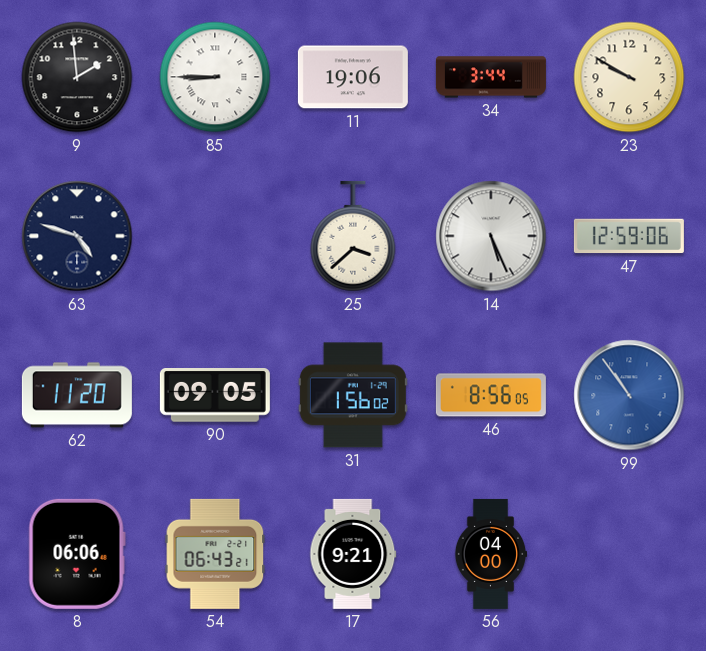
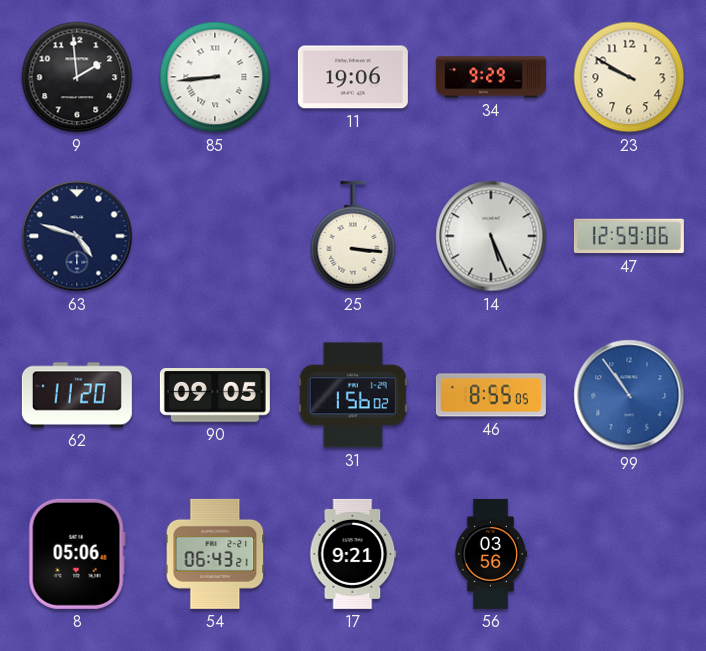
85: 8:45 -> 8:44 (215, 77)
34: 3:44 -> 9:29 (491, 77)
25: 3:38 -> 3:16 (353, 236)
46: 8:56 -> 8:55 (491, 395)
8: 06:06 -> 05:06 (77, 554)
56: 04:00 -> 03:56 (491, 554)
